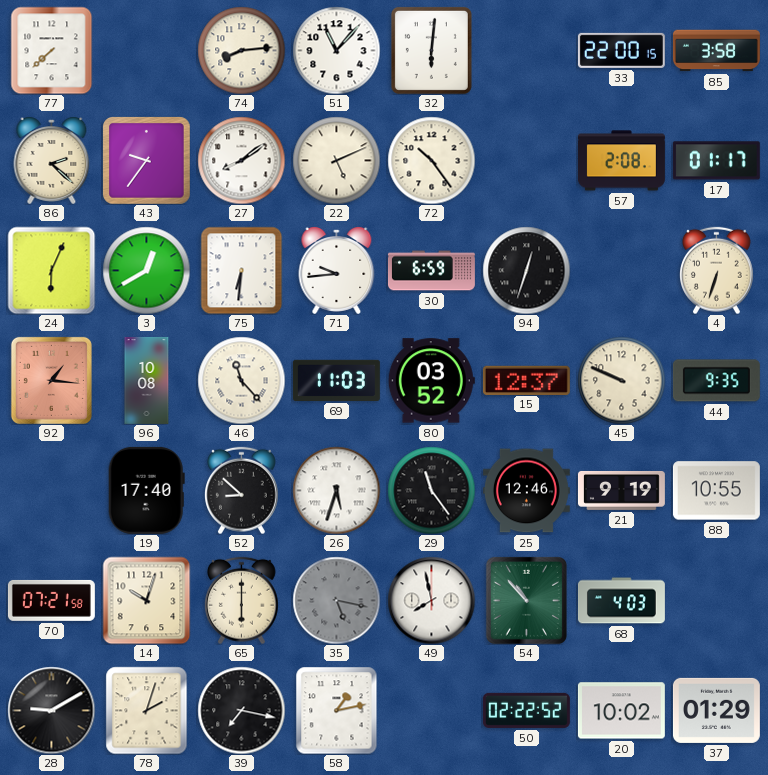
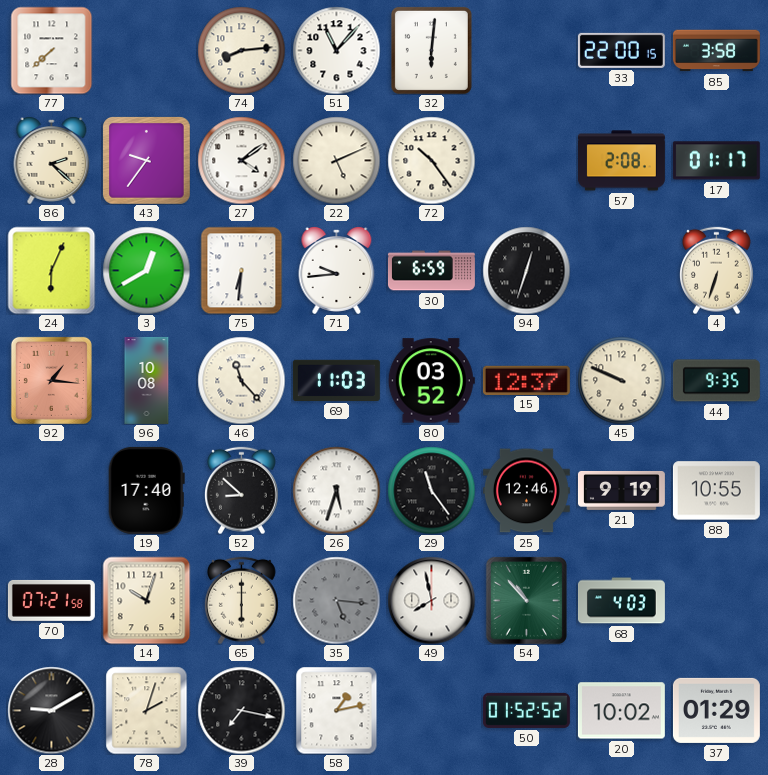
27: 8:09 -> 4:09 (241, 160)
35: 5:17 -> 5:16 (336, 600)
50: 02:22 -> 01:52 (526, 710)
